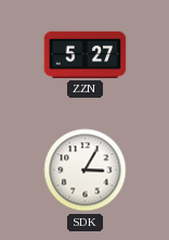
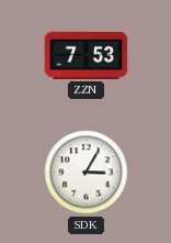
ZZN: 5:27 -> 7:53 (87, 55)
